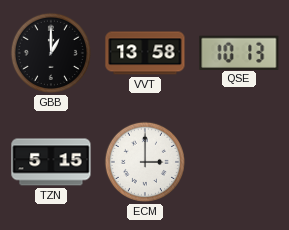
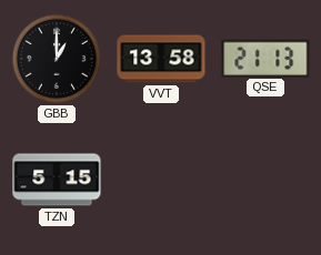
QSE: 10:13 -> 21:13 (265, 58)
ECM: 3:00 -> none (145, 162)
